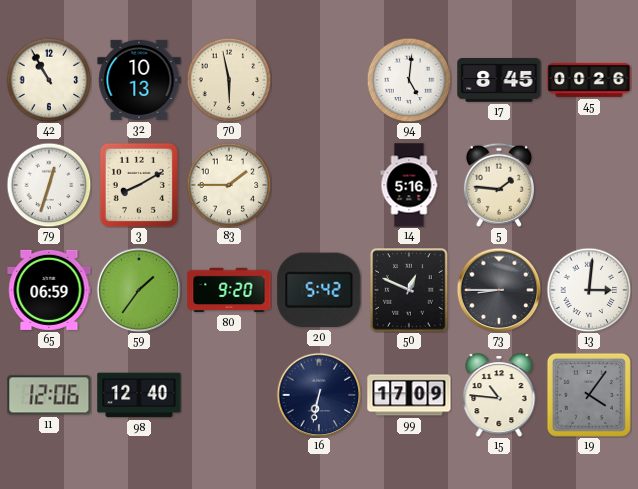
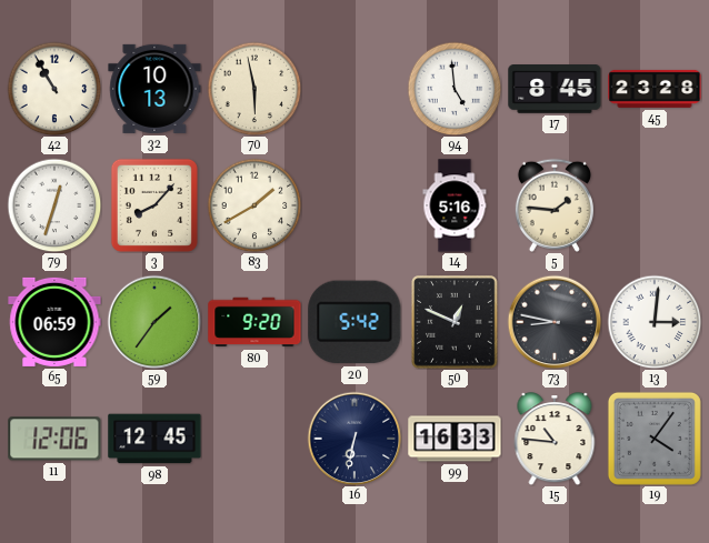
94: 5:01 -> 4:59 (455, 89)
45: 00:26 -> 23:28 (655, 89)
3: 8:10 -> 8:07 (154, 205)
83: 1:45 -> 1:40 (254, 205)
73: 8:45 -> 8:47 (555, 322)
98: 12:40 -> 12:45 (154, 439)
99: 17:09 -> 16:33 (455, 439)
